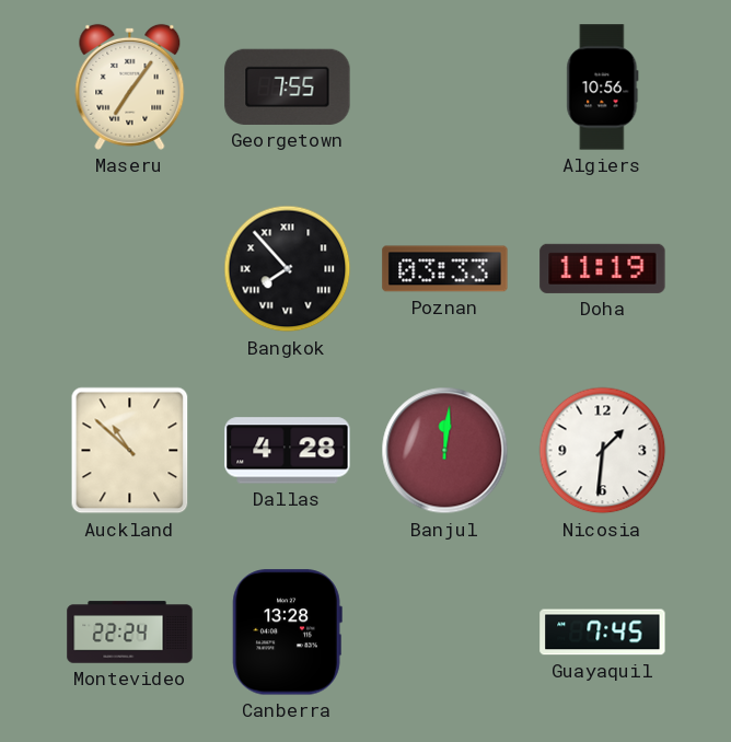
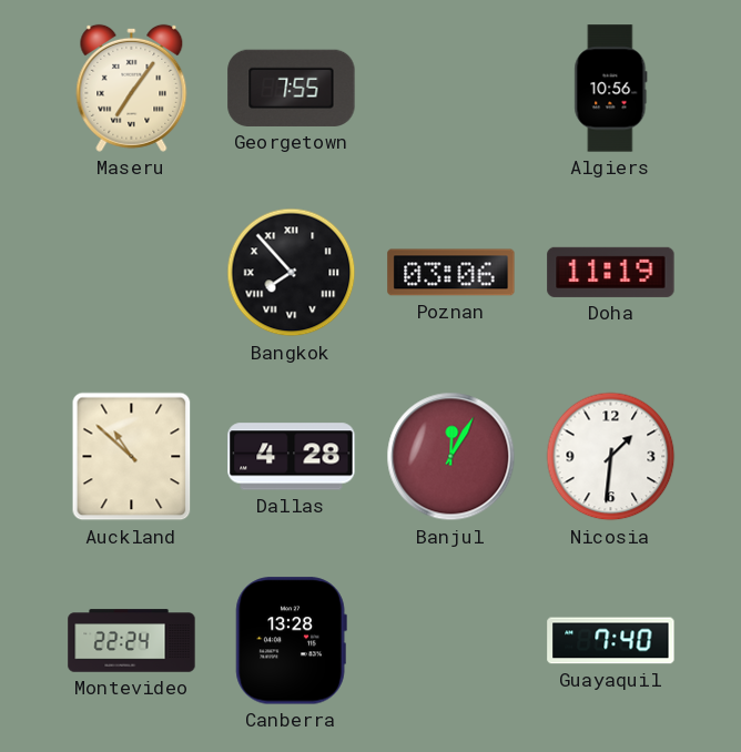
Poznan: 03:33 -> 03:06 (451, 273)
Banjul: 12:01 -> 12:05 (451, 457)
Guayaquil: 7:45 -> 7:40 (611, 641)
